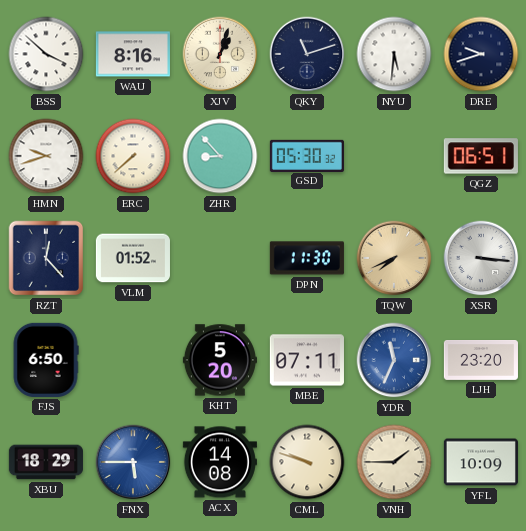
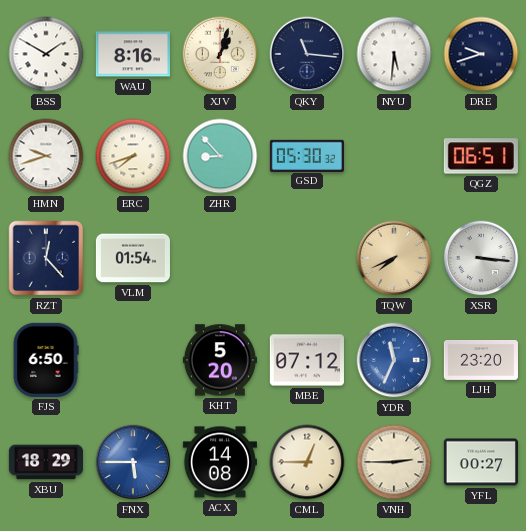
BSS: 3:52 -> 1:50 (46, 54)
QKY: 11:12 -> 11:16 (307, 54)
ERC: 7:38 -> 7:42 (133, 156)
VLM: 01:52 -> 01:54 (133, 258)
DPN: 11:30 -> none (307, 258)
MBE: 07:11 -> 07:12 (307, 360)
CML: 9:48 -> 12:45 (307, 462)
VNH: 1:45 -> 2:45 (394, 462)
YFL: 10:09 -> 00:27 (481, 462)
